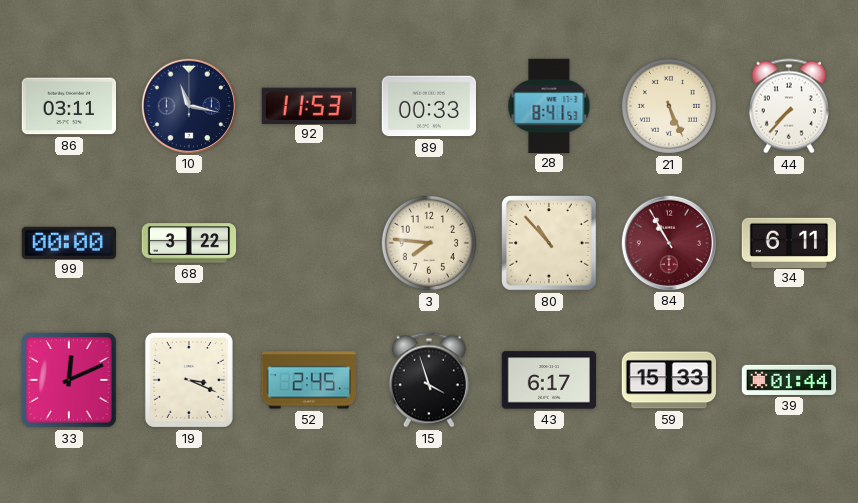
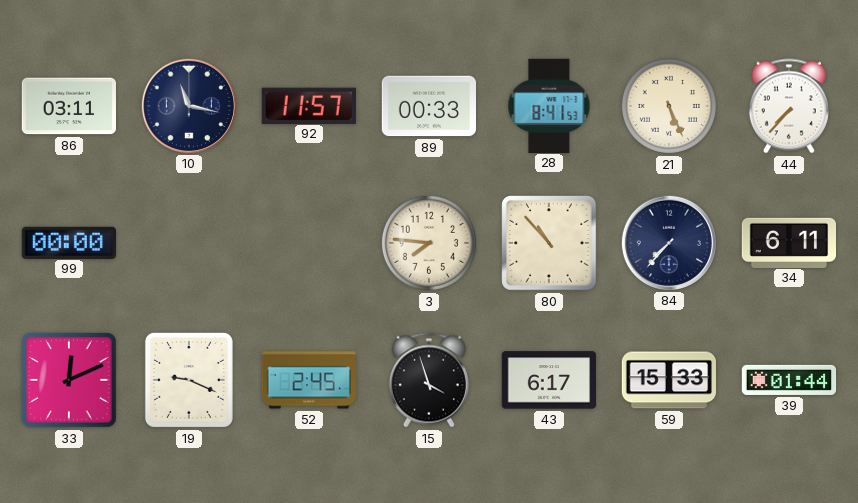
92: 11:53 -> 11:57 (309, 105)
68: 3:22 -> none (188, 243)
84: 10:55 -> 7:37 (668, 242)
84 dial: burgundy -> navy (668, 242)
19: 3:19 -> 9:19 (189, 380)
